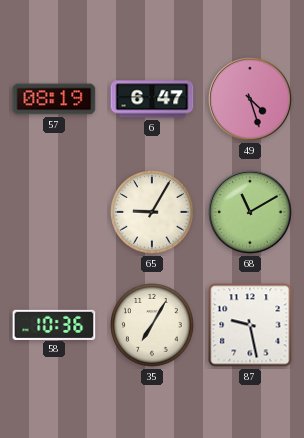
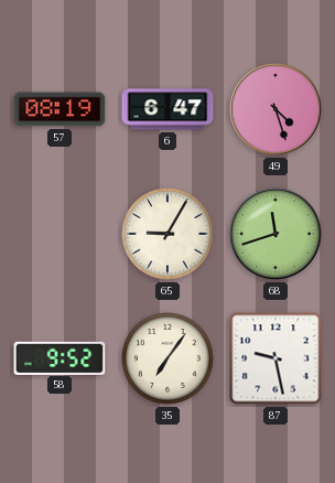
68: 11:10 -> 11:42 (275, 234)
58: 10:36 -> 9:52 (60, 357)
35: 7:05 -> 7:06 (167, 358)
